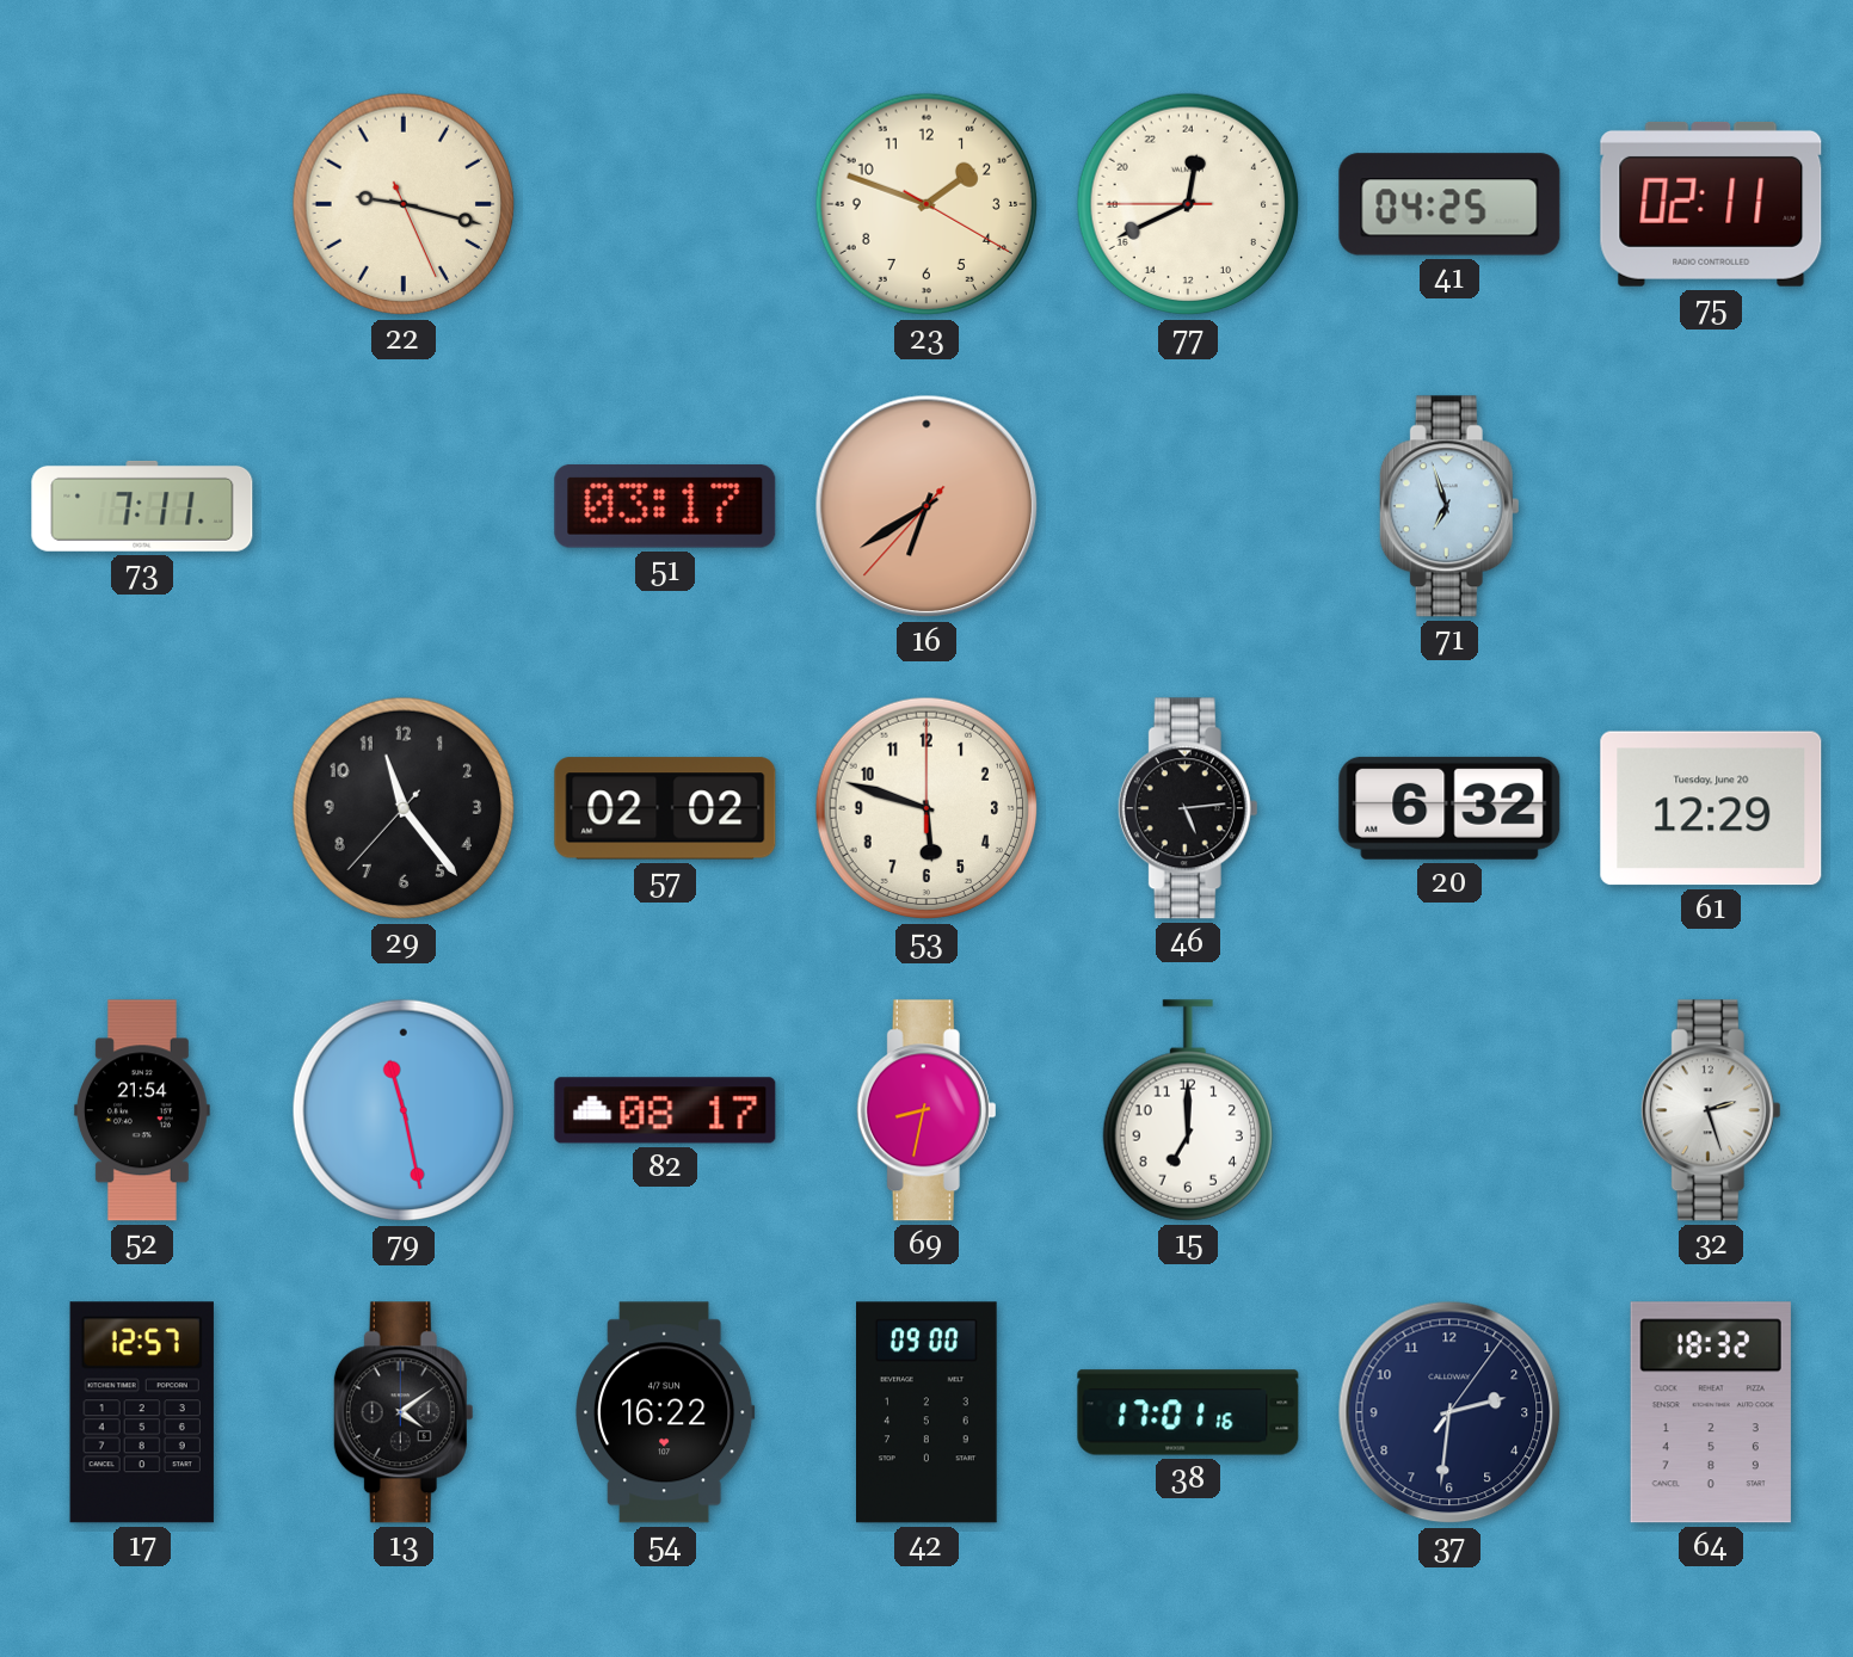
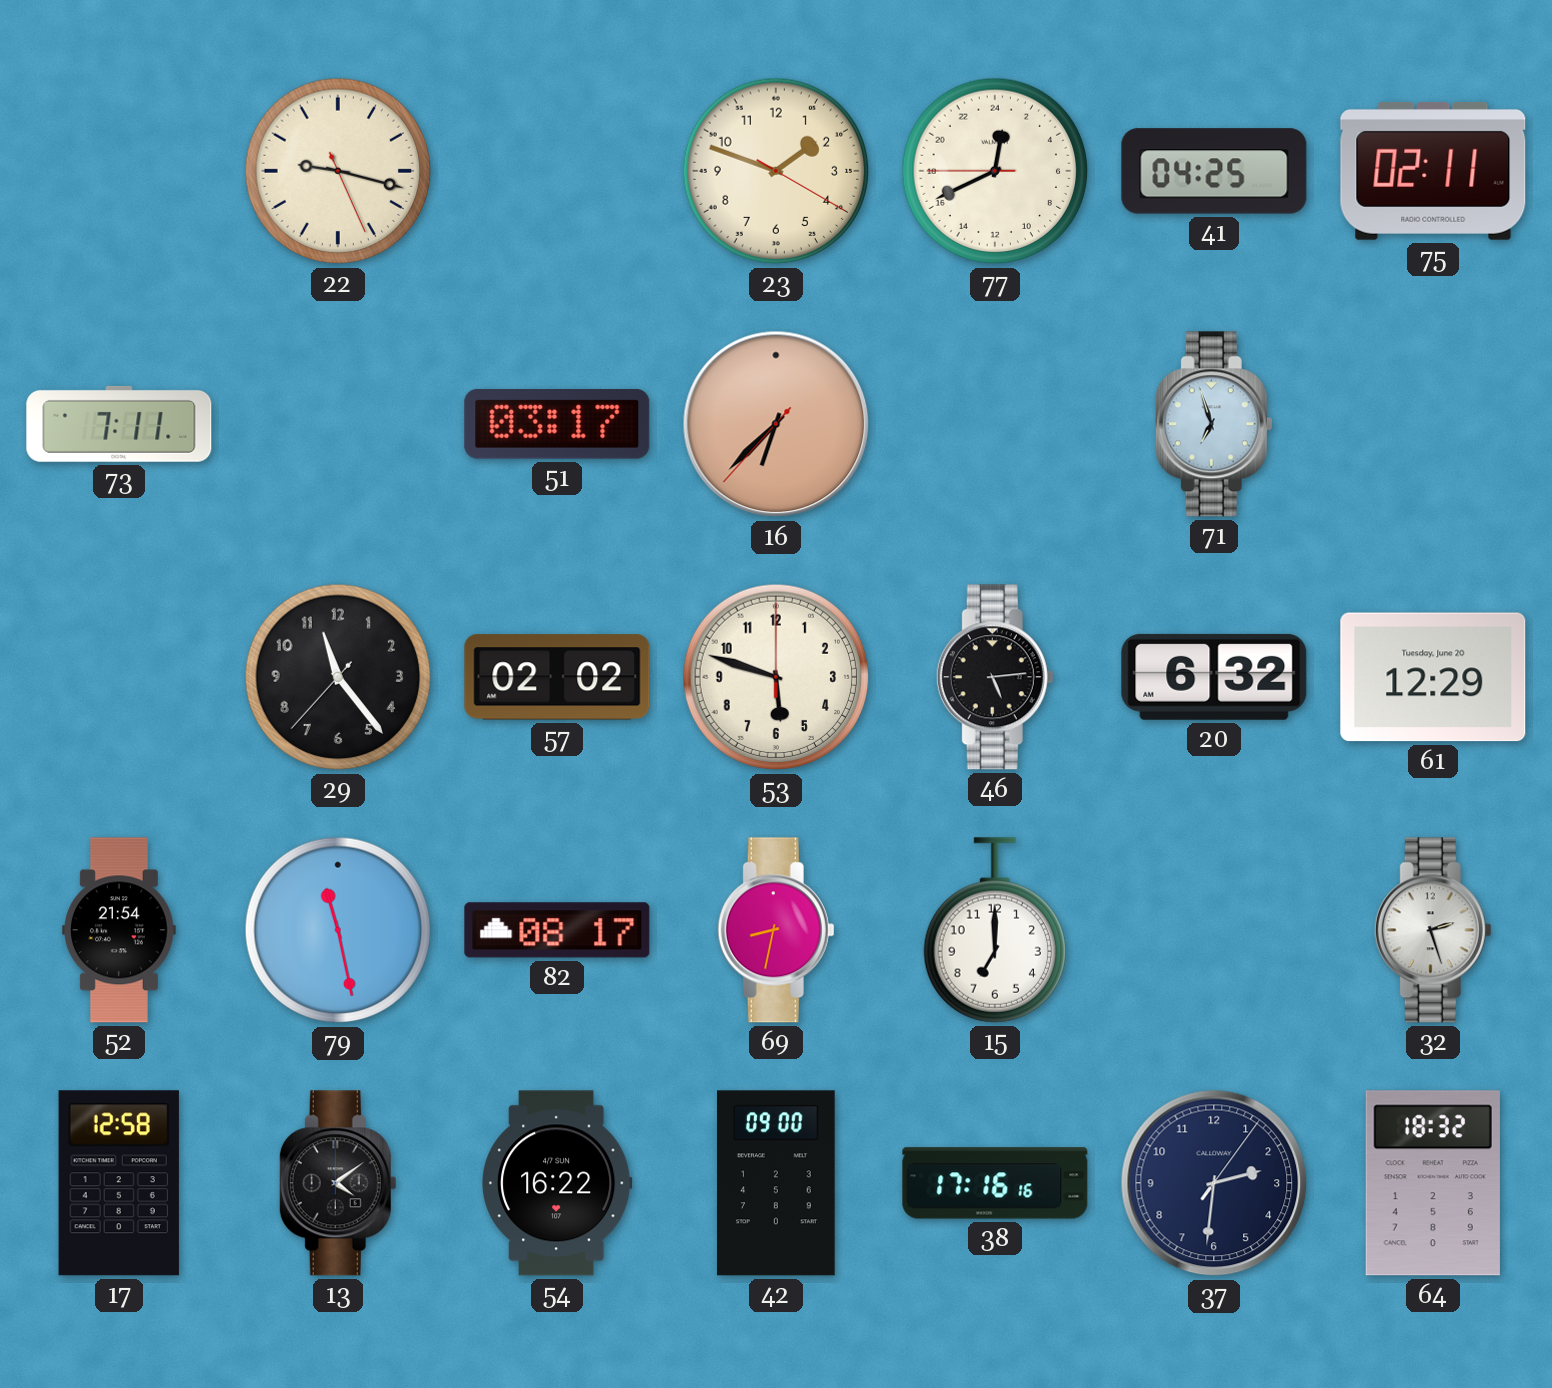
16: 6:39 -> 6:37 (776, 424)
17: 12:57 -> 12:58 (119, 1183)
38: 17:01 -> 17:16 (995, 1183)
